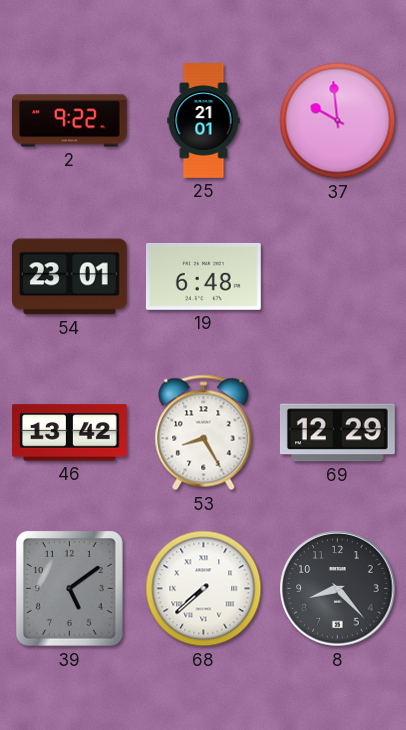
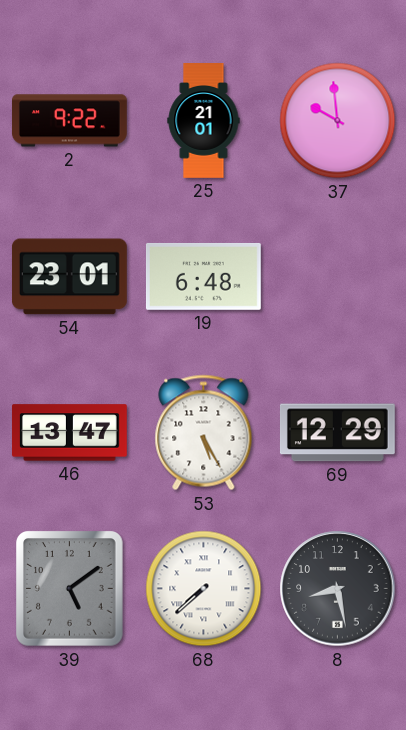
46: 13:42 -> 13:47 (70, 433)
53: 8:25 -> 5:25 (204, 433)
8: 8:23 -> 8:28 (338, 589)
